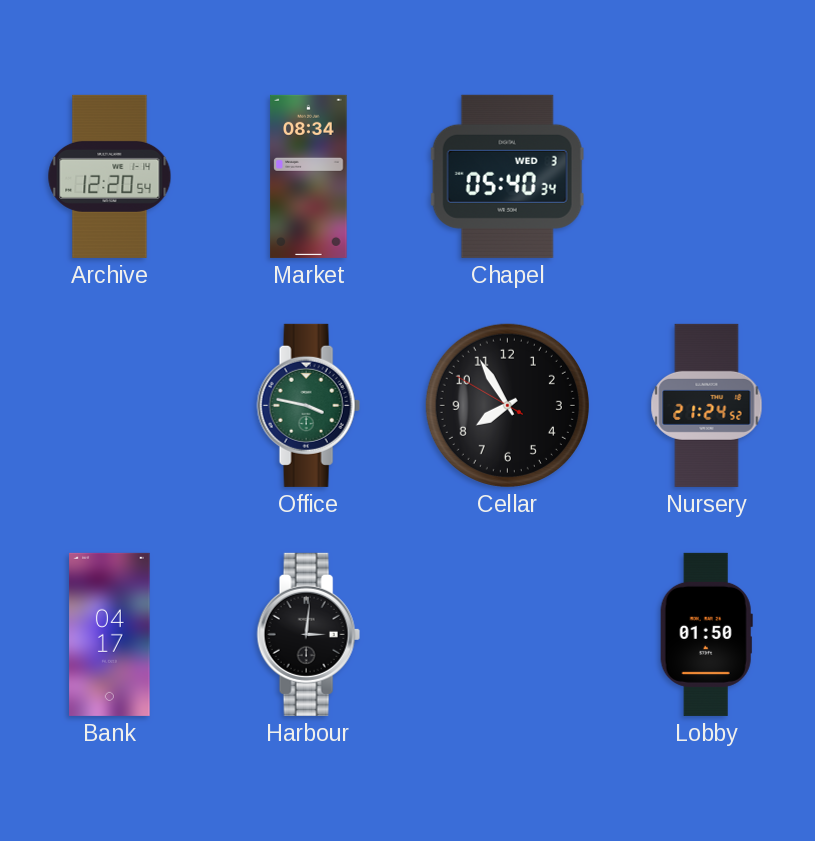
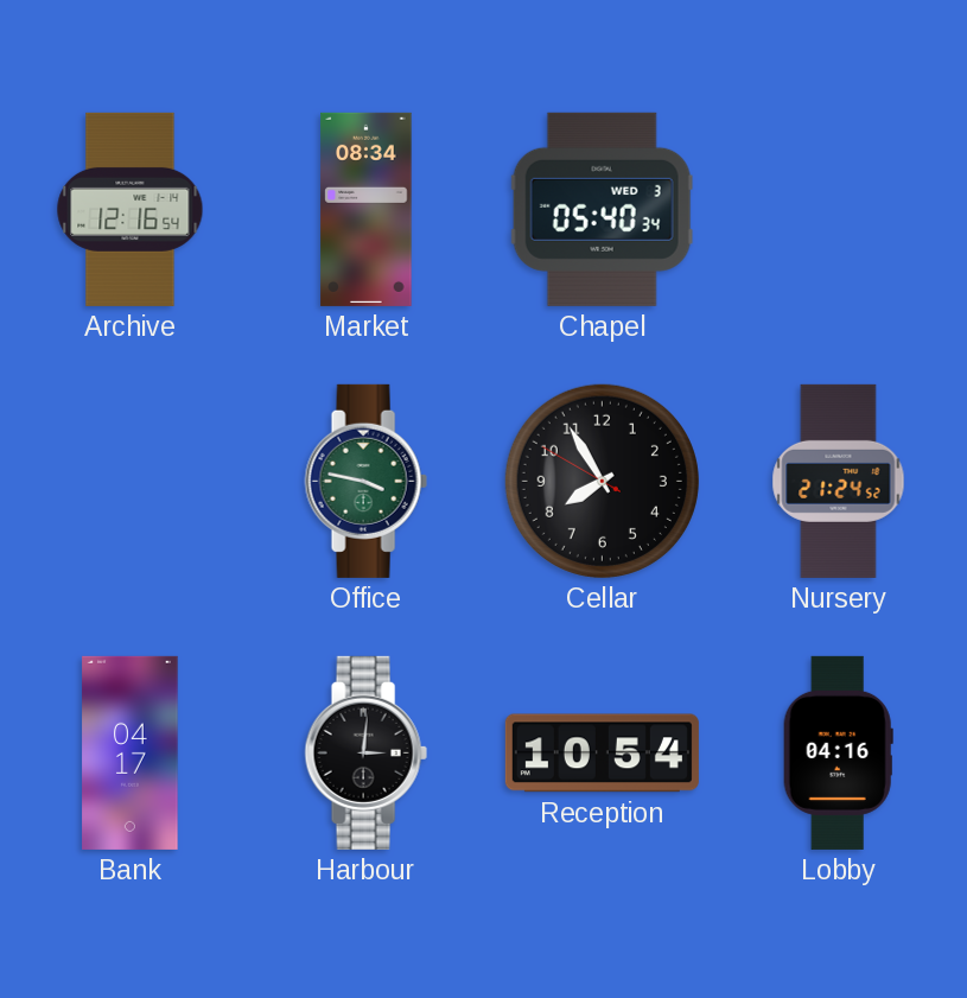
Archive: 12:20 -> 12:16 (131, 209)
Reception: none -> 10:54 (602, 754)
Lobby: 01:50 -> 04:16 (838, 752)
